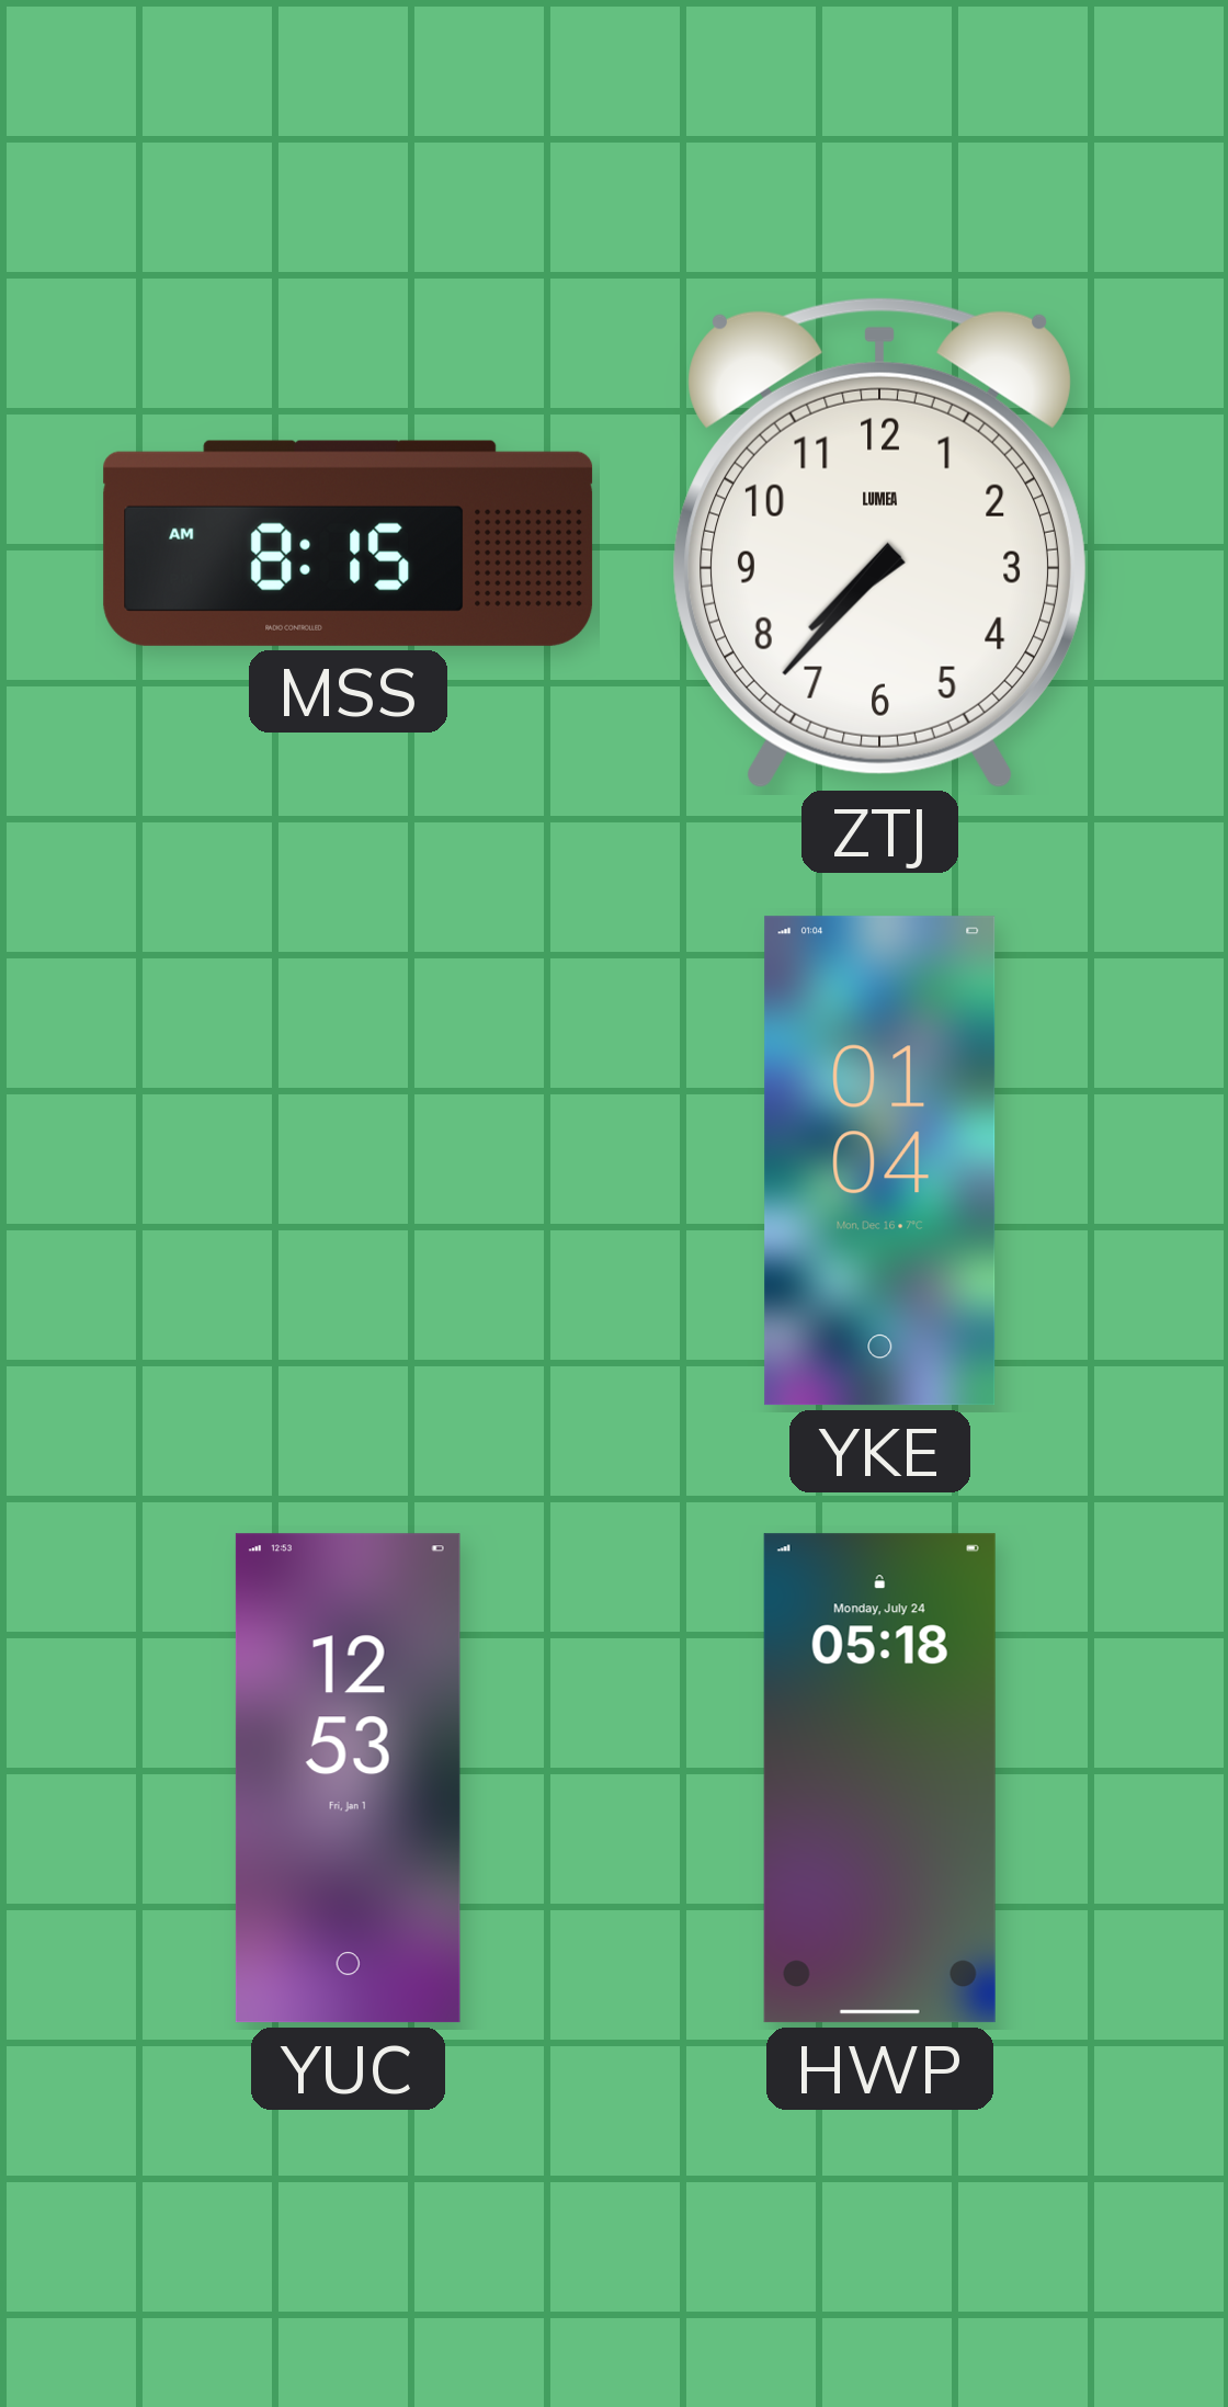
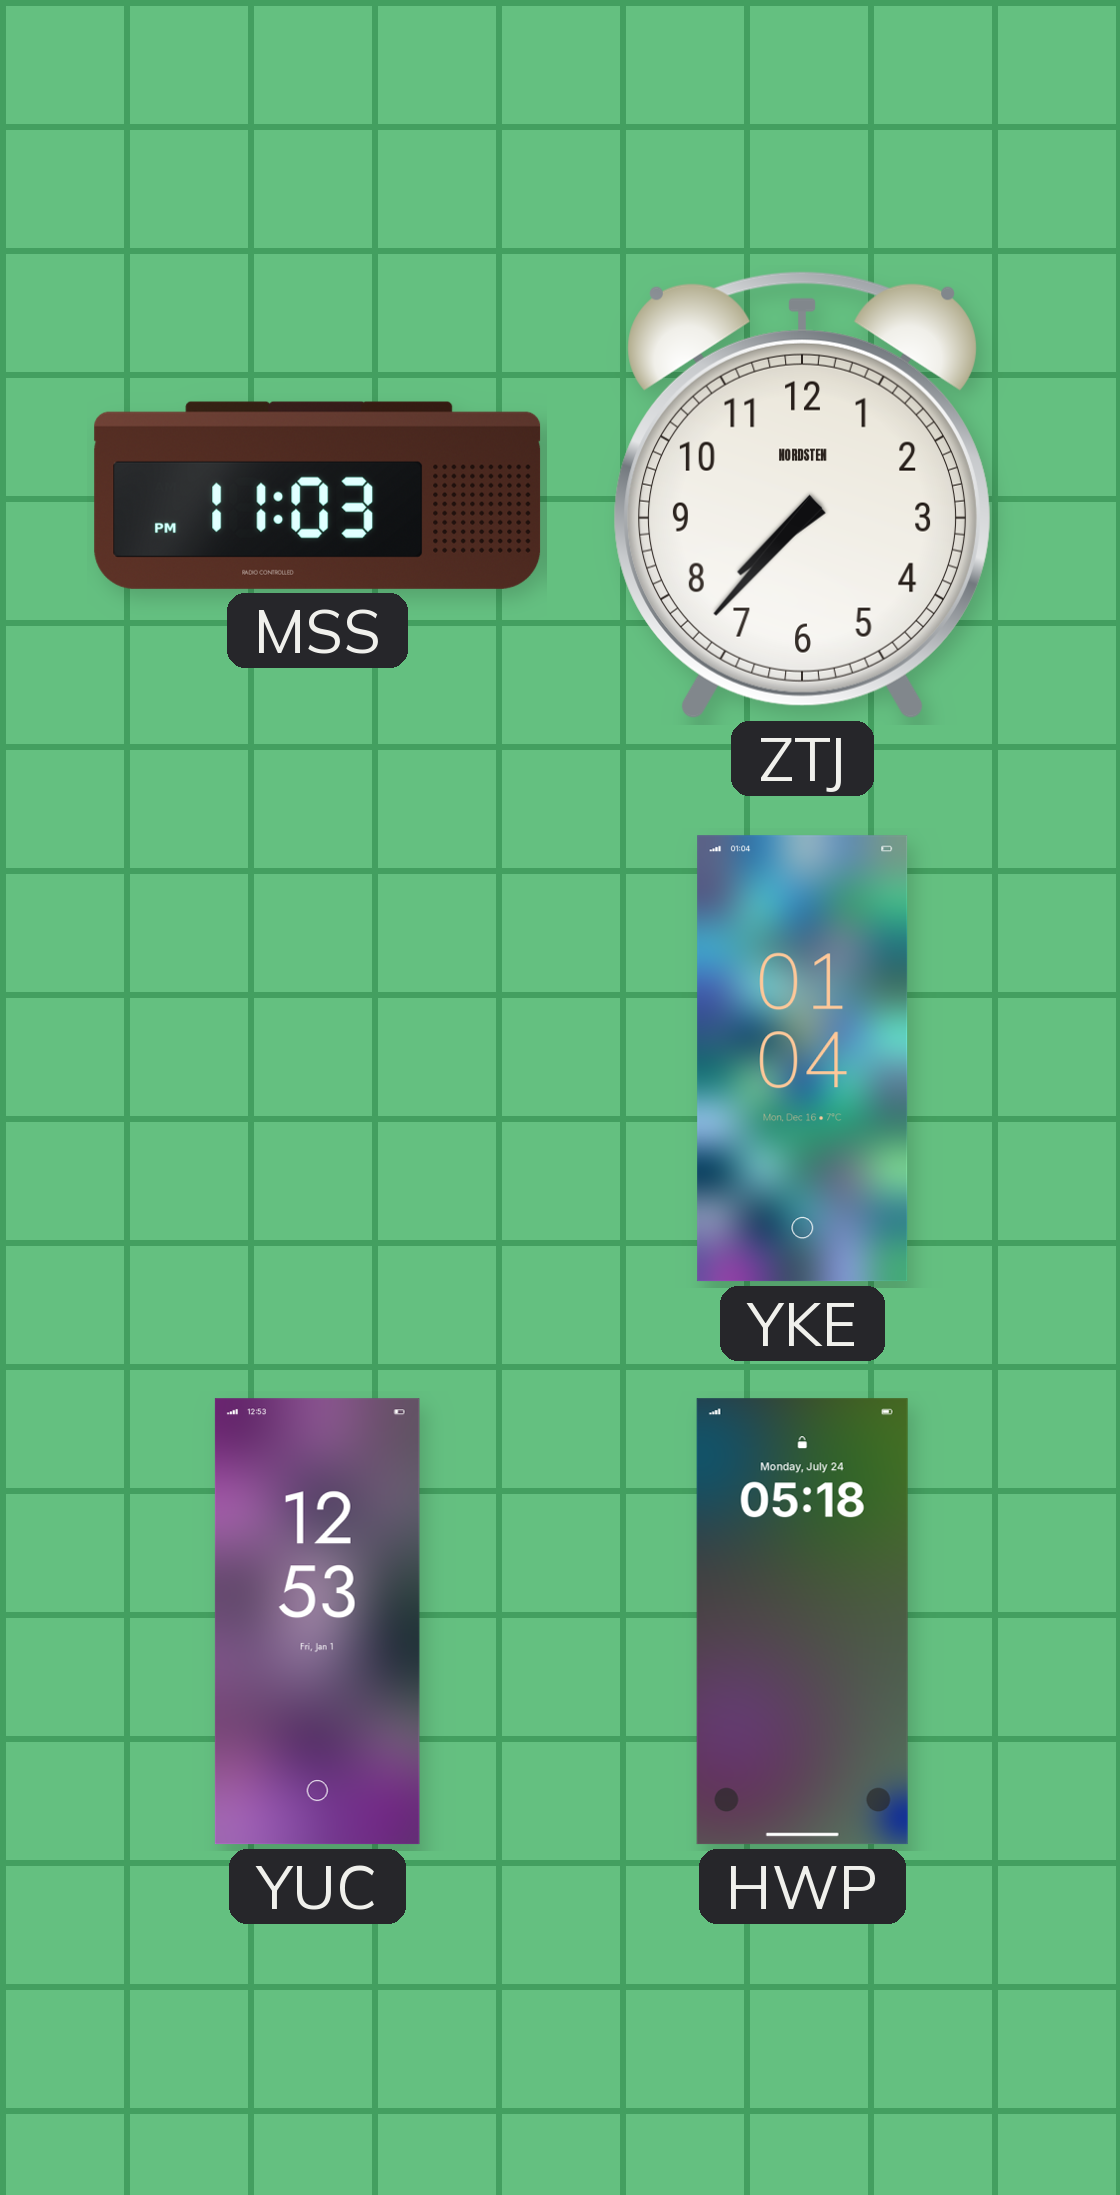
MSS: 8:15 -> 11:03 (318, 495)
ZTJ brand: LUMEA -> NORDSTEN (803, 495)
